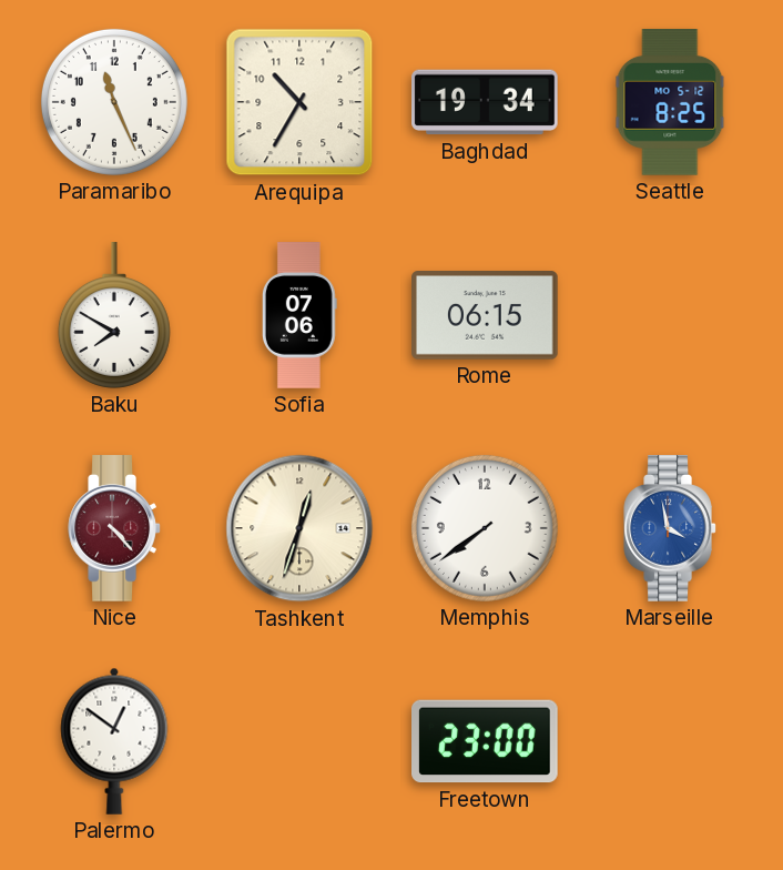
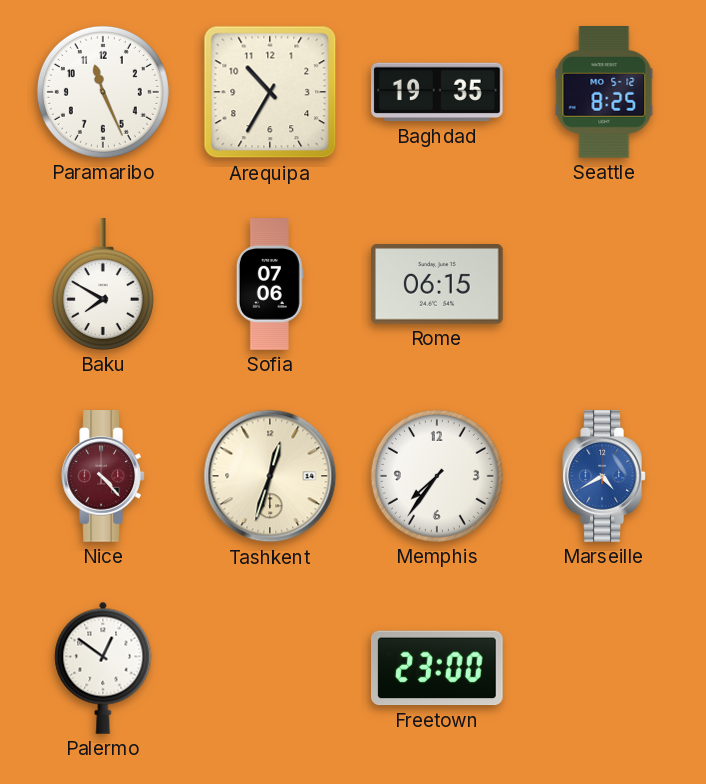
Baghdad: 19:34 -> 19:35 (437, 92)
Memphis: 7:39 -> 7:36 (437, 476)
Marseille: 3:58 -> 4:40 (604, 476)
